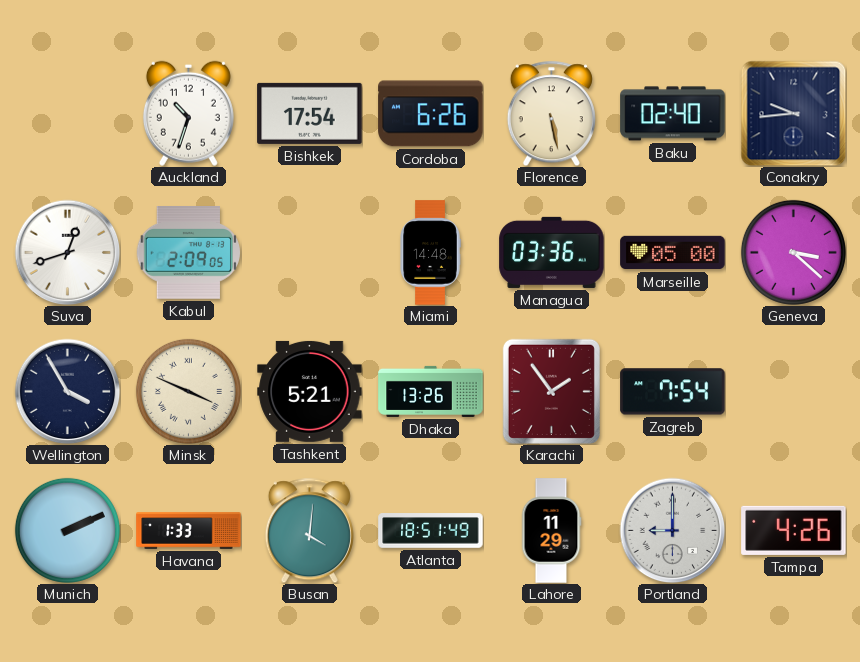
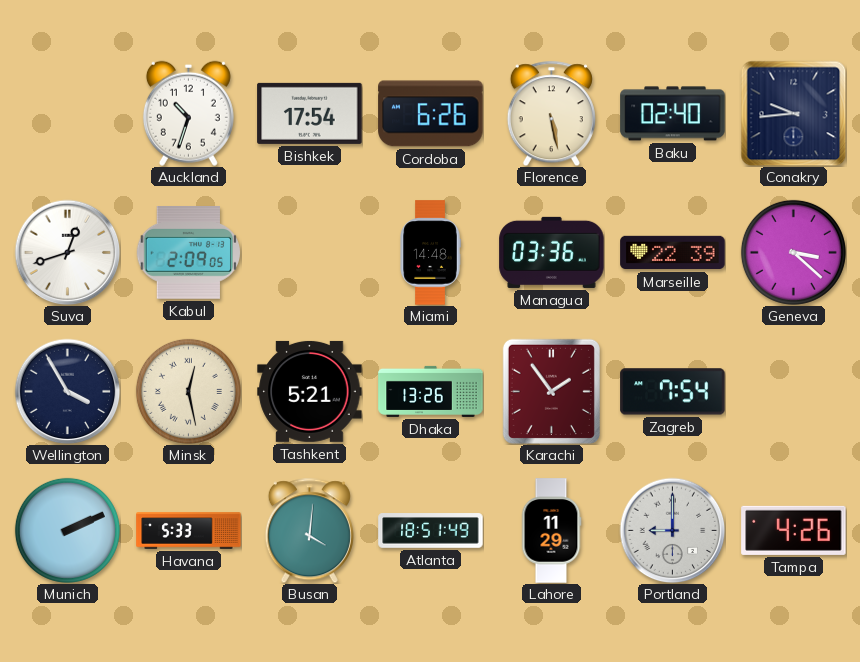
Marseille: 05:00 -> 22:39 (673, 253)
Minsk: 3:49 -> 12:28 (188, 391)
Havana: 1:33 -> 5:33 (189, 531)
